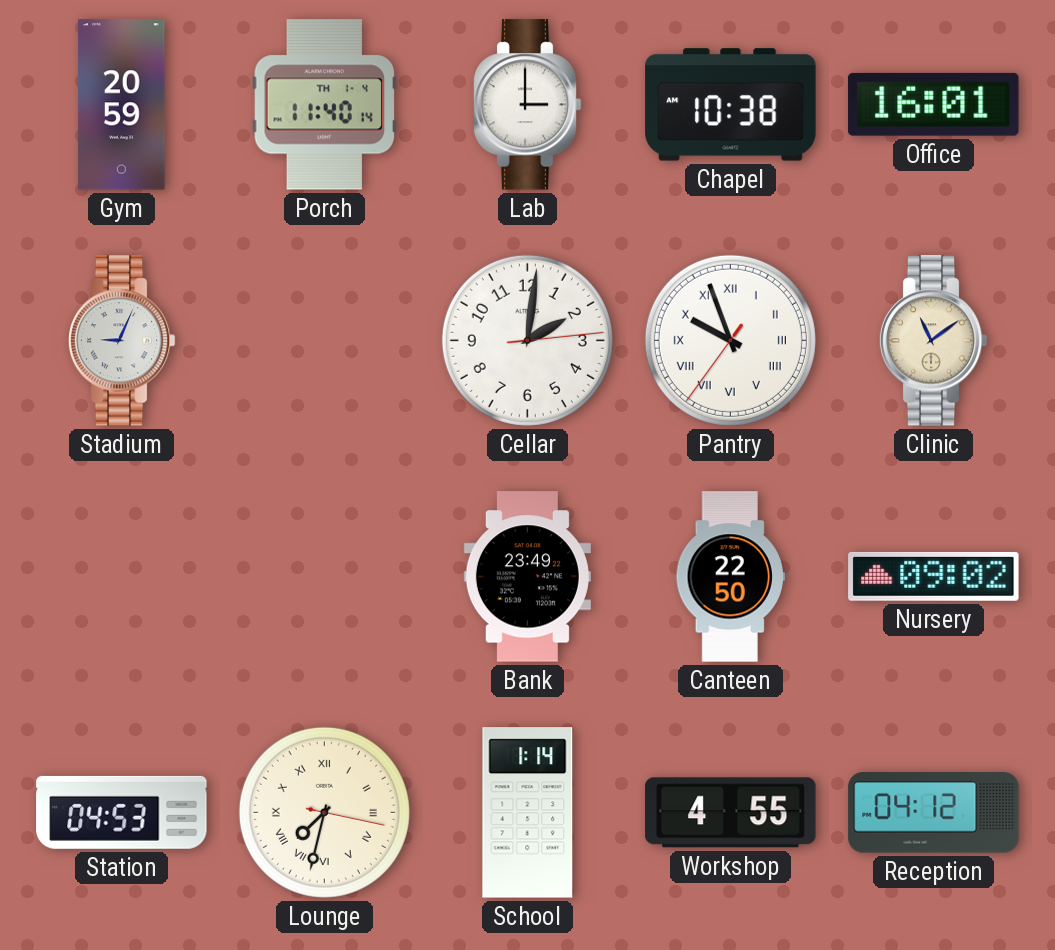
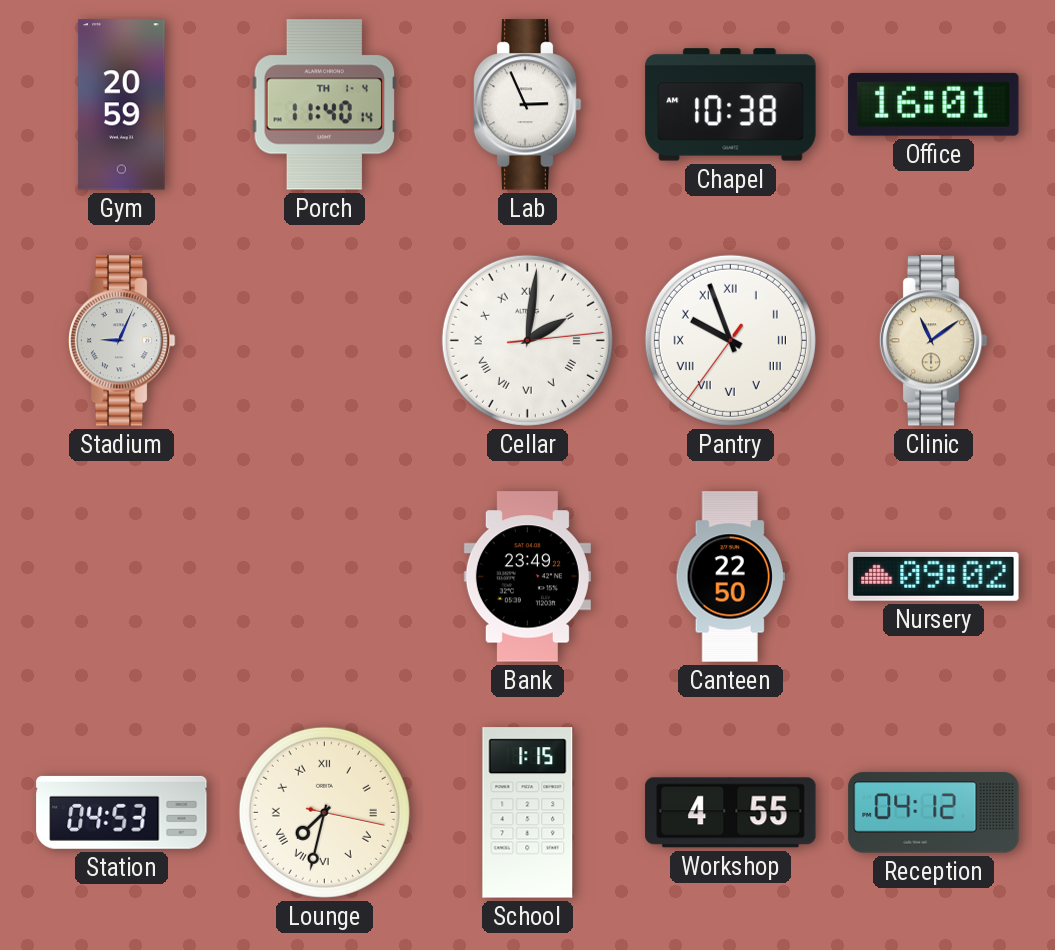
Lab: 3:00 -> 2:56 (527, 105)
Cellar numerals: Arabic -> Roman (527, 340)
School: 1:14 -> 1:15 (528, 813)
